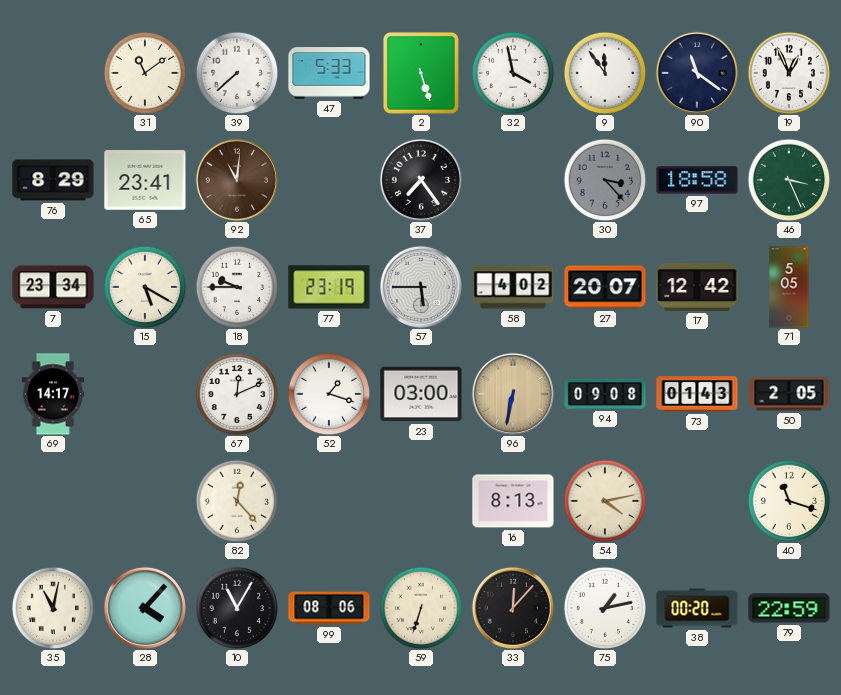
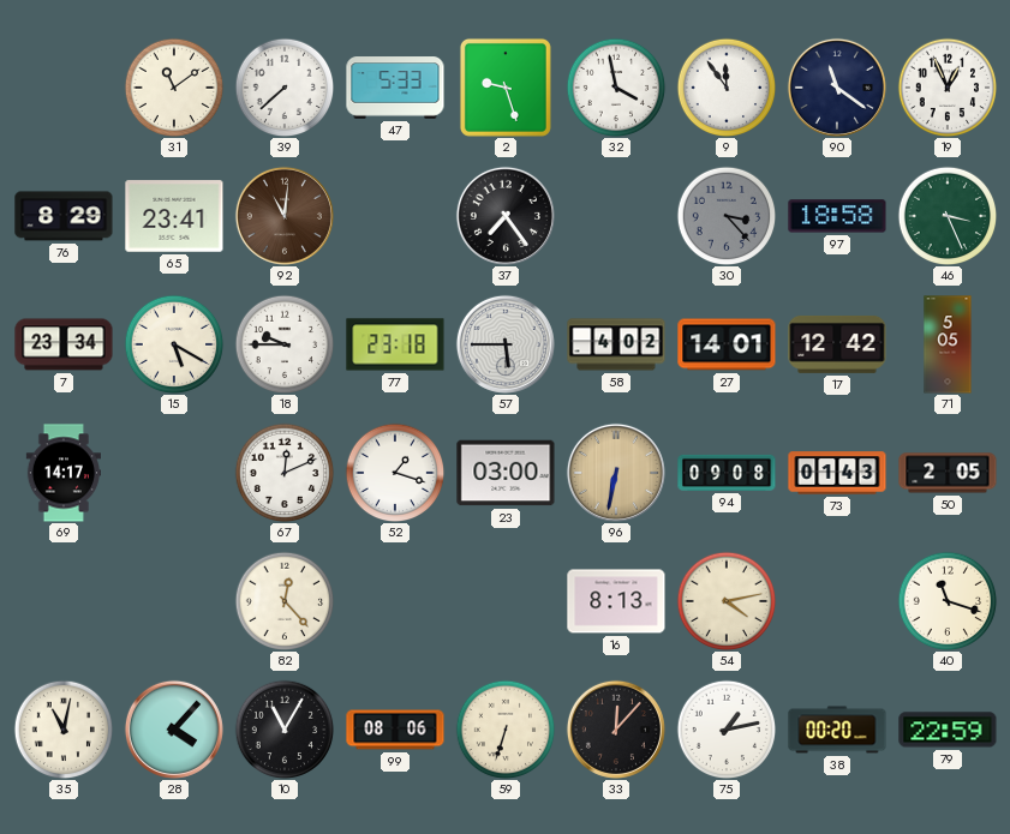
2: 5:27 -> 9:27 (506, 88)
77: 23:19 -> 23:18 (395, 344)
27: 20:07 -> 14:01 (727, 344)
